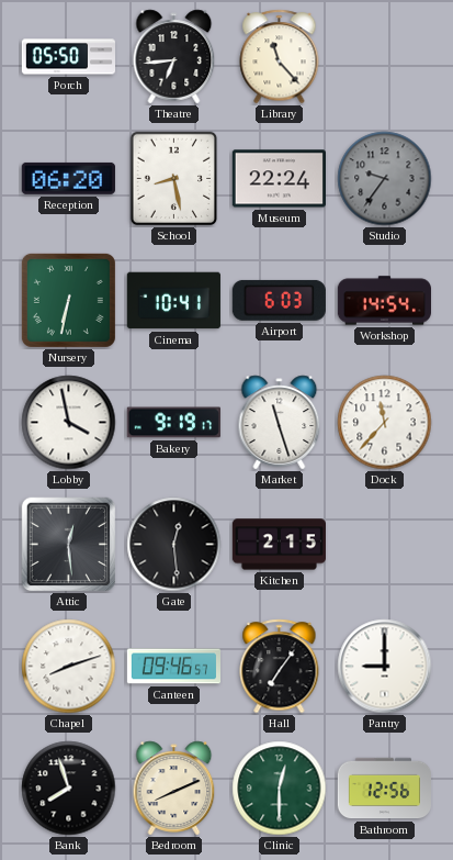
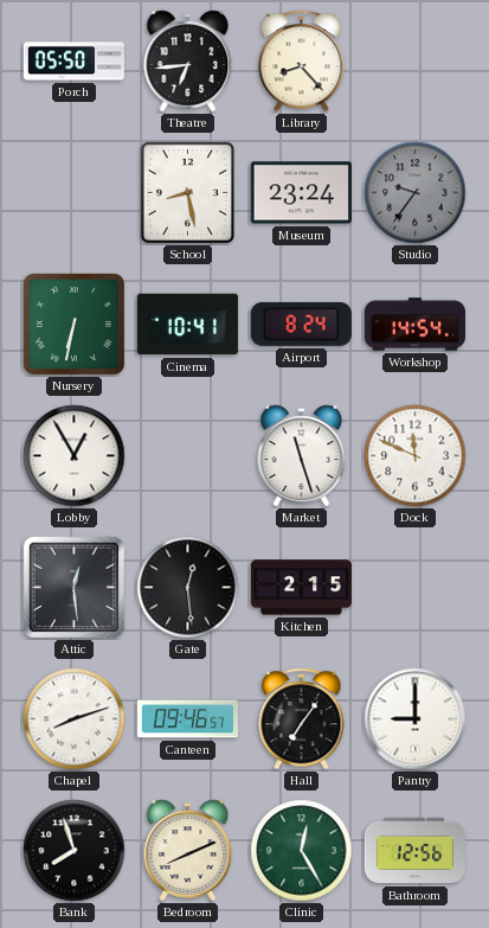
Library: 11:23 -> 8:23 (302, 62)
Reception: 06:20 -> none (68, 178)
Museum: 22:24 -> 23:24 (301, 193)
Airport: 6:03 -> 8:24 (301, 324)
Lobby: 3:58 -> 12:55 (75, 456)
Bakery: 9:19 -> none (173, 423)
Dock: 11:37 -> 11:49 (416, 456)
Clinic: 12:30 -> 12:25 (302, 851)
